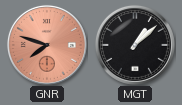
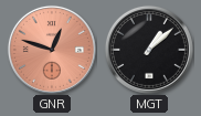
GNR: 7:48 -> 12:48 (52, 50)
